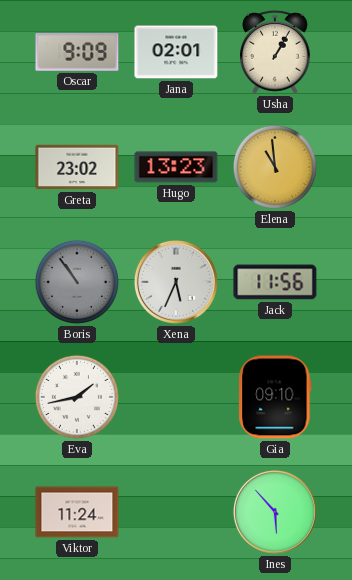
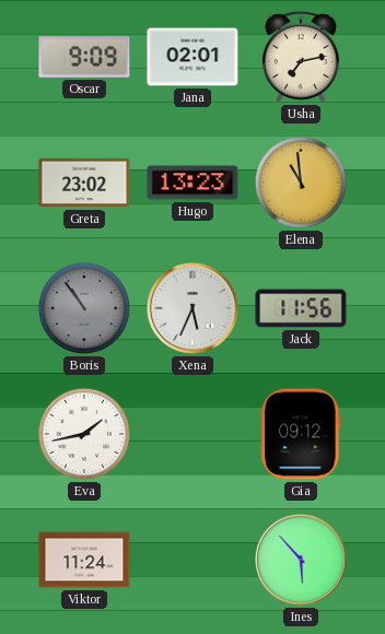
Usha: 1:05 -> 7:13 (301, 58)
Gia: 09:10 -> 09:12 (301, 434)
